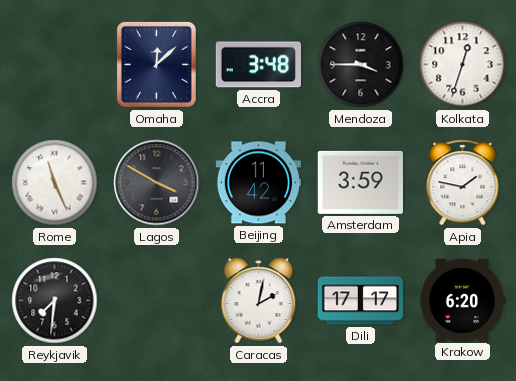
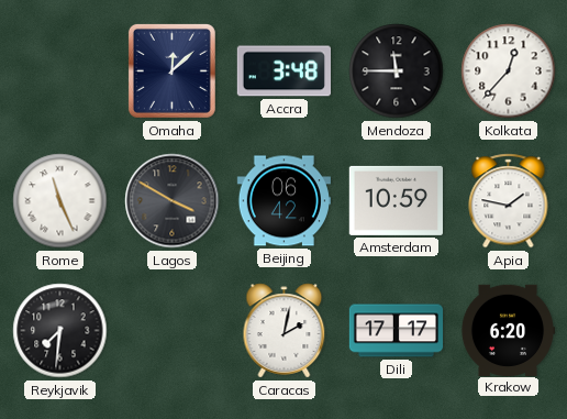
Mendoza: 3:45 -> 11:45 (397, 71)
Kolkata: 12:33 -> 12:37 (509, 71)
Beijing: 11:42 -> 06:42 (283, 201)
Amsterdam: 3:59 -> 10:59 (396, 200)
